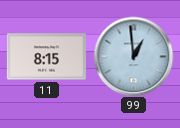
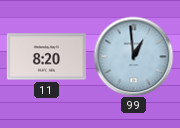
11: 8:15 -> 8:20 (46, 57)
